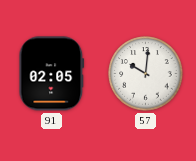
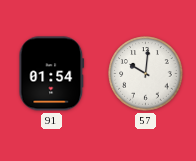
91: 02:05 -> 01:54 (52, 74)
